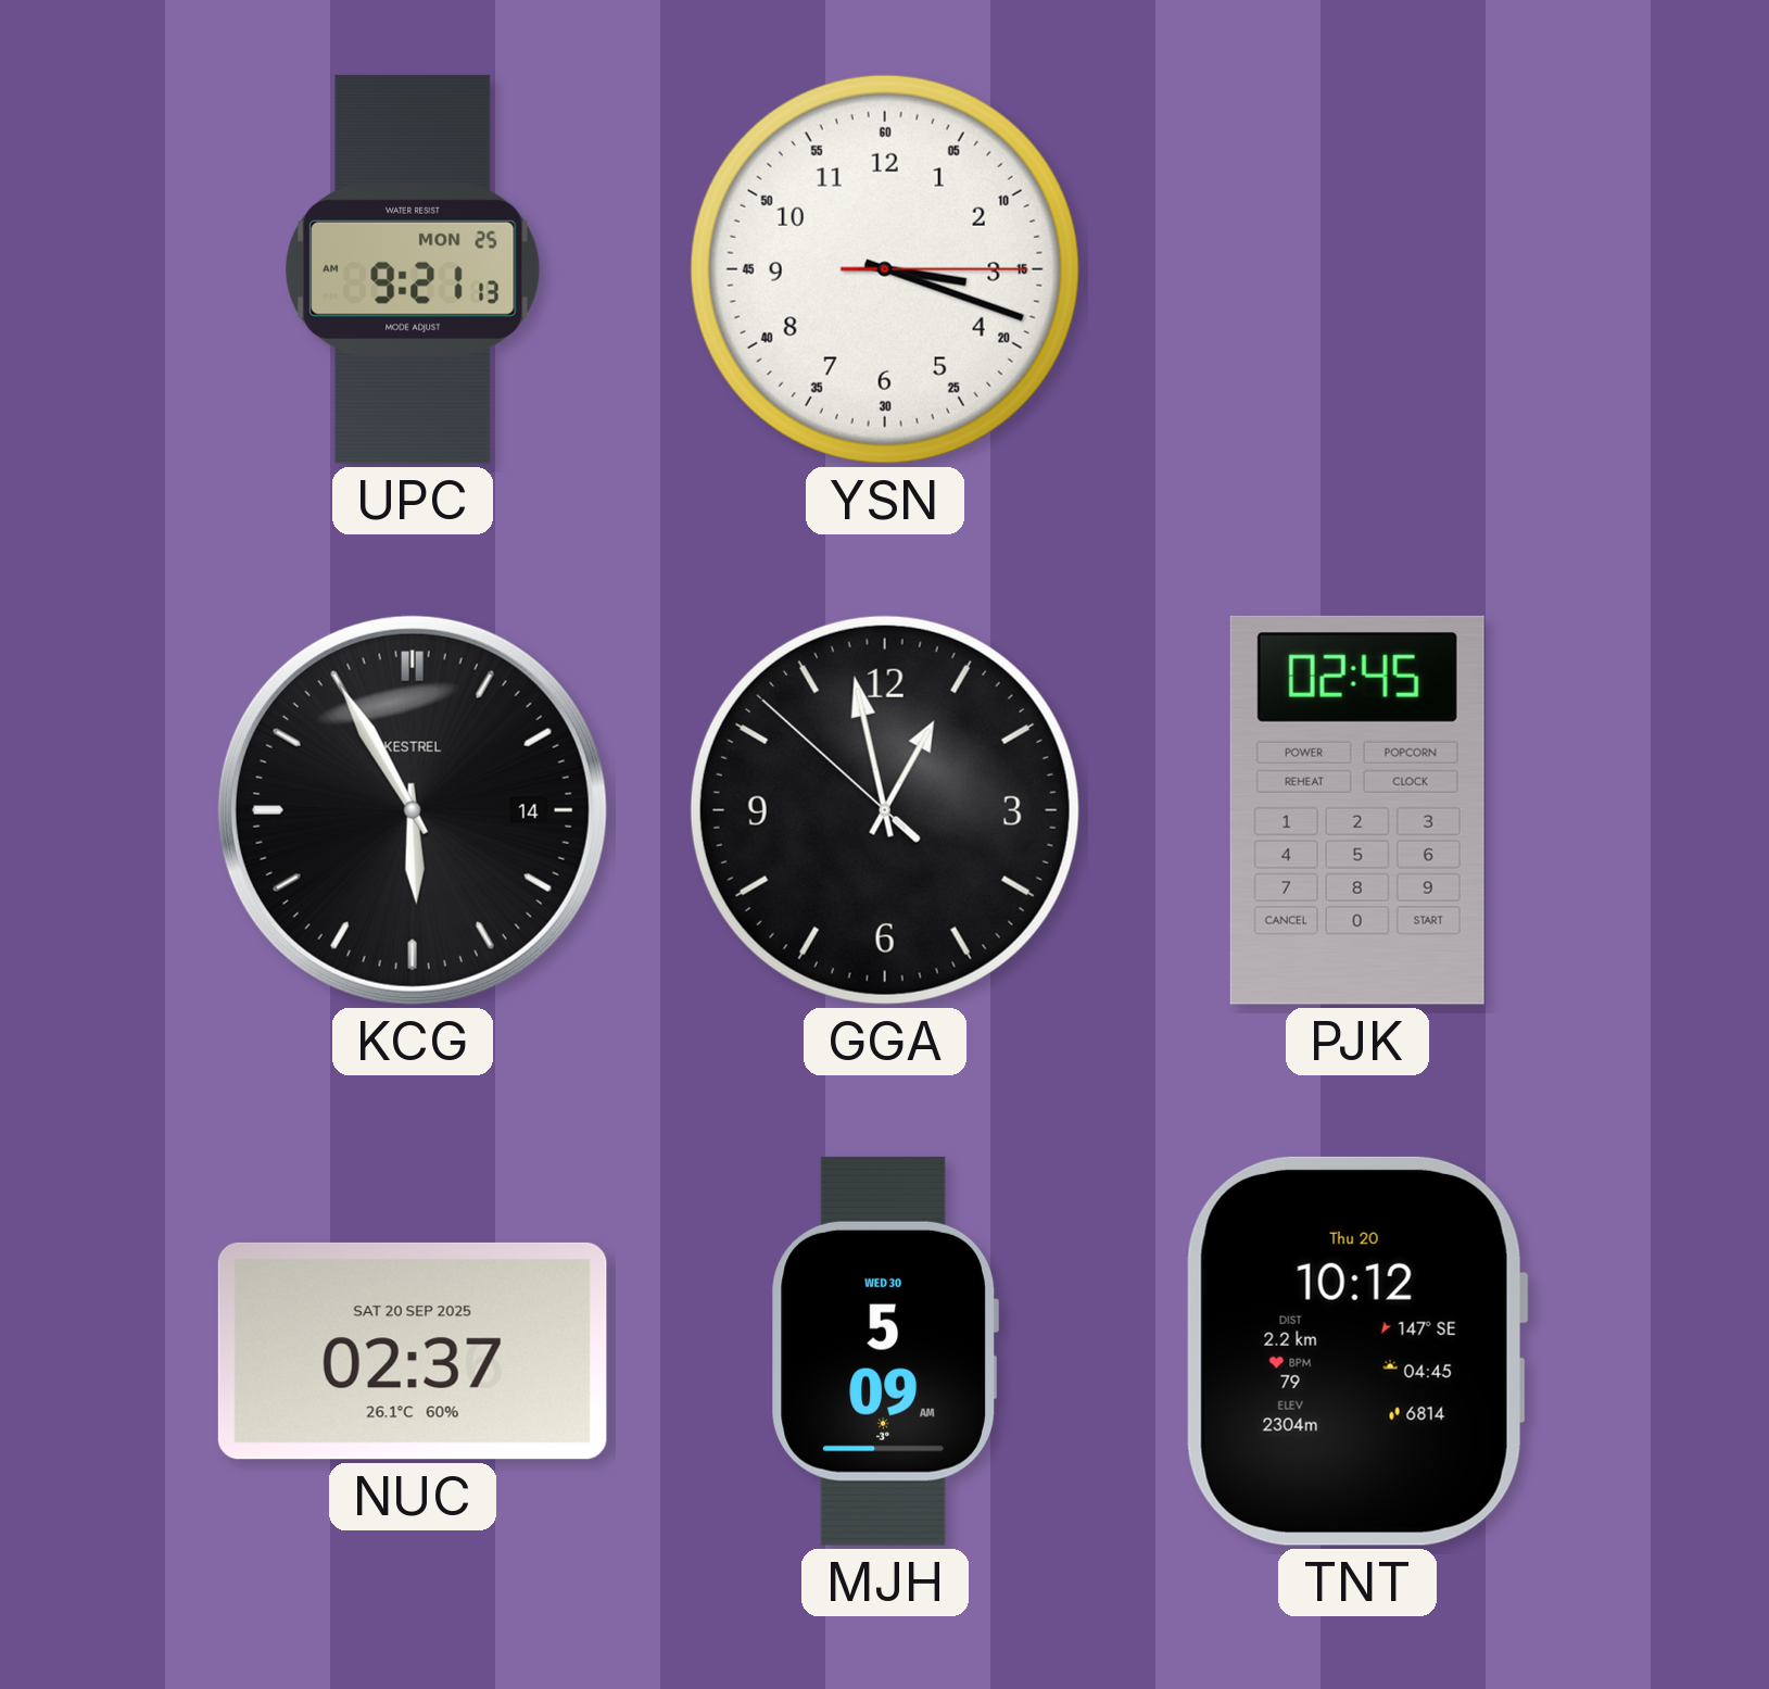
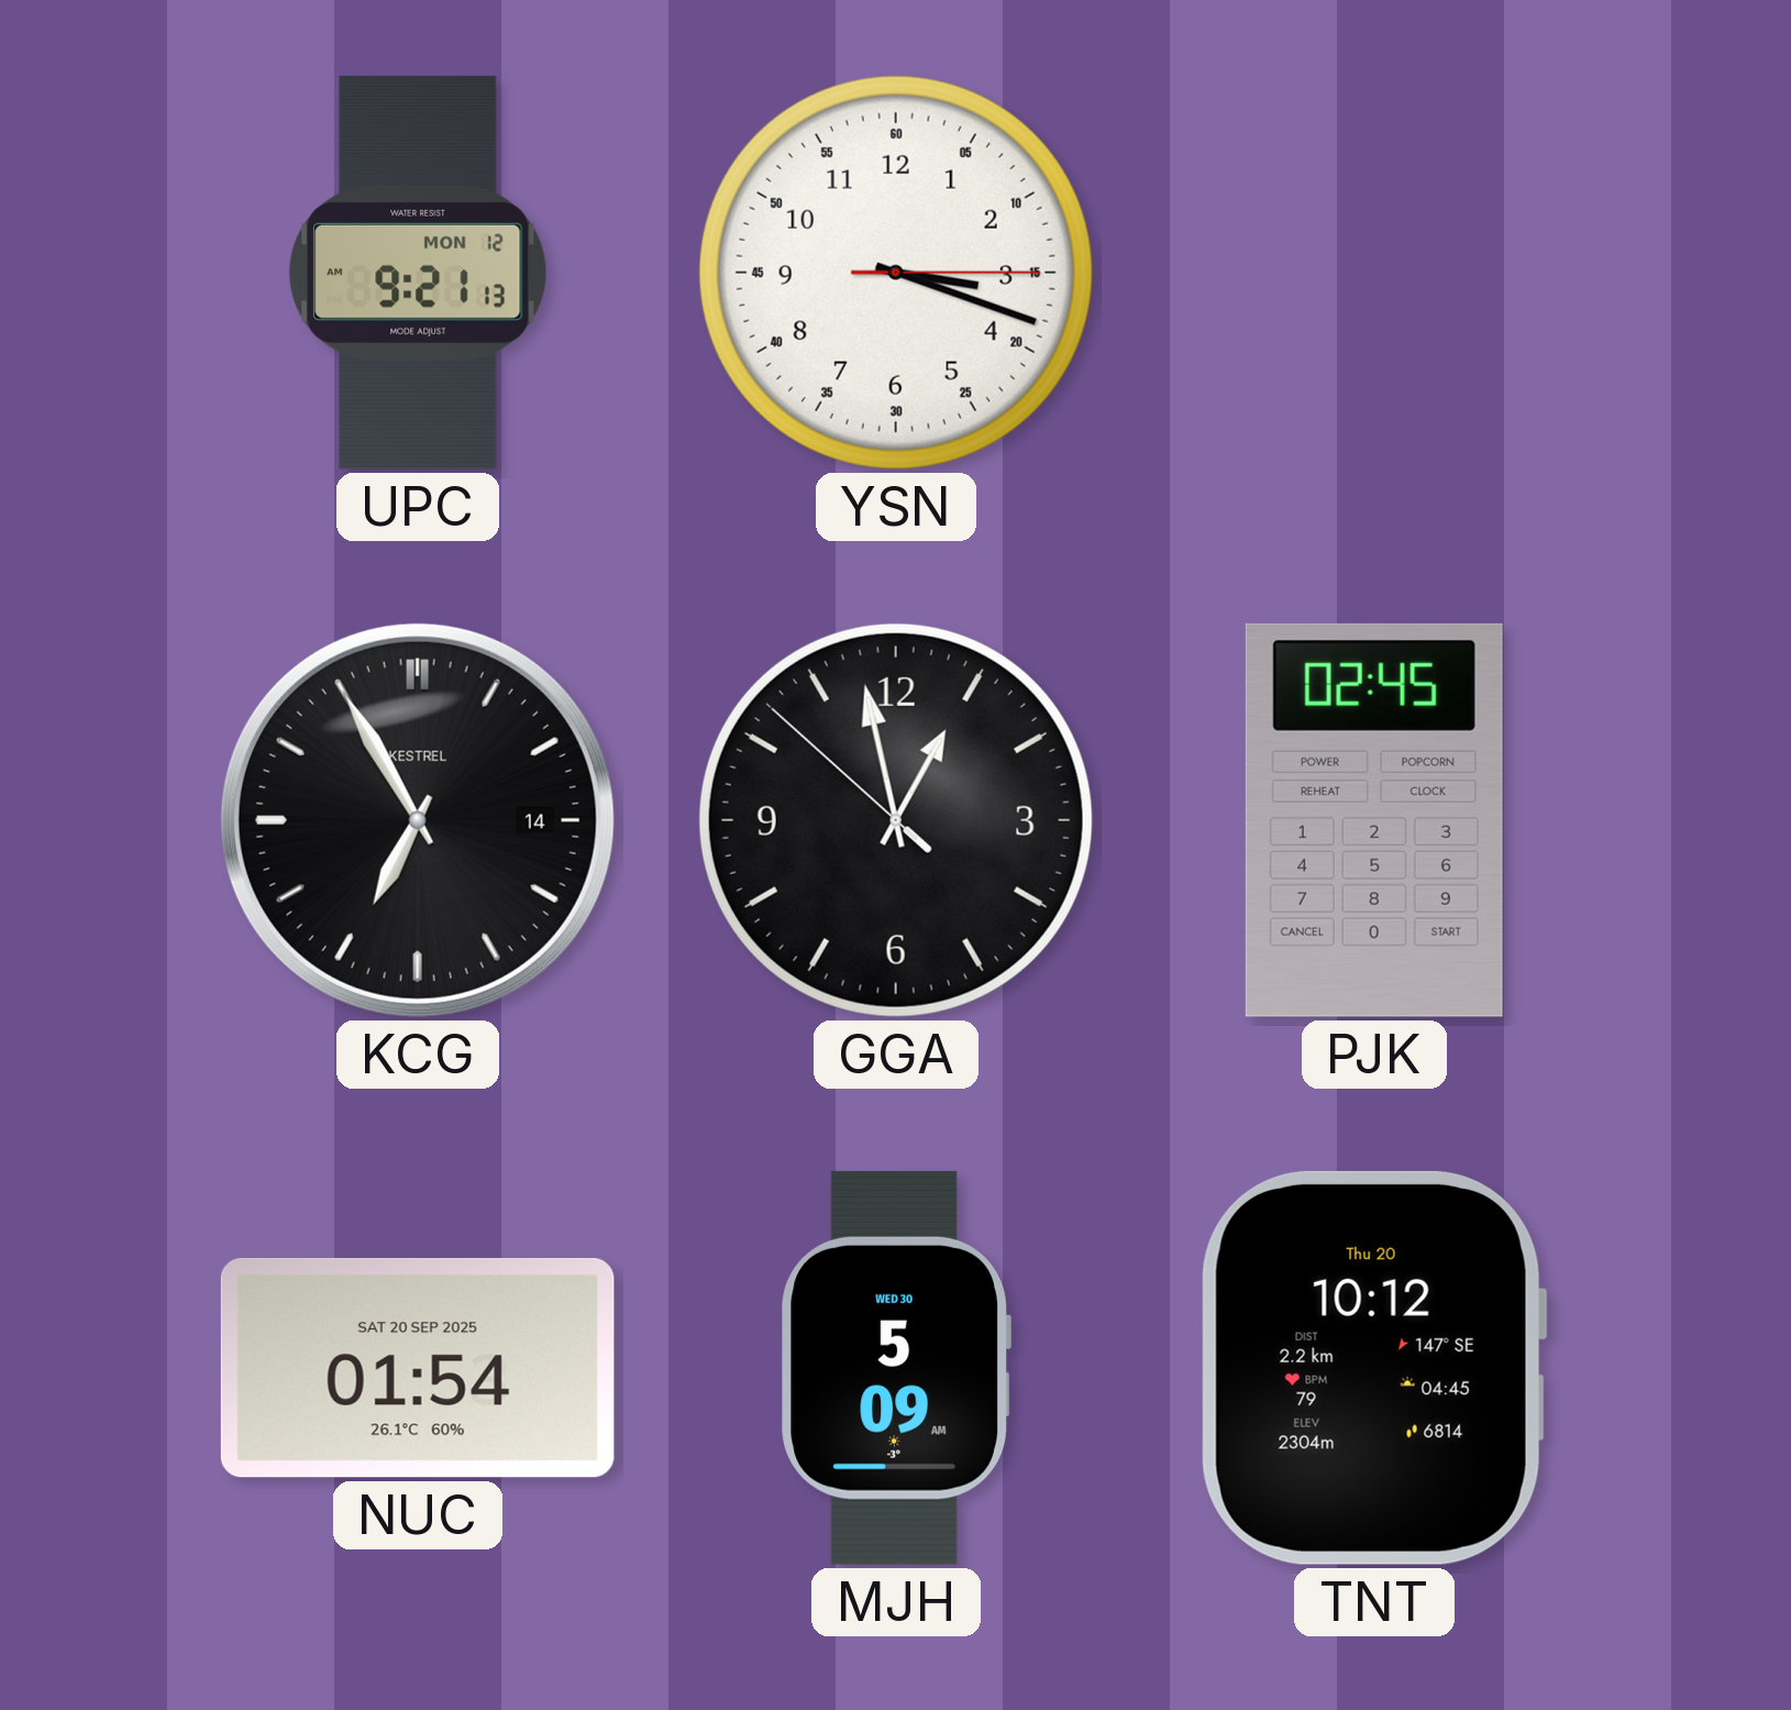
UPC date: MON 25 -> MON 12 (418, 273)
KCG: 5:55 -> 6:55 (418, 820)
NUC: 02:37 -> 01:54 (418, 1368)
